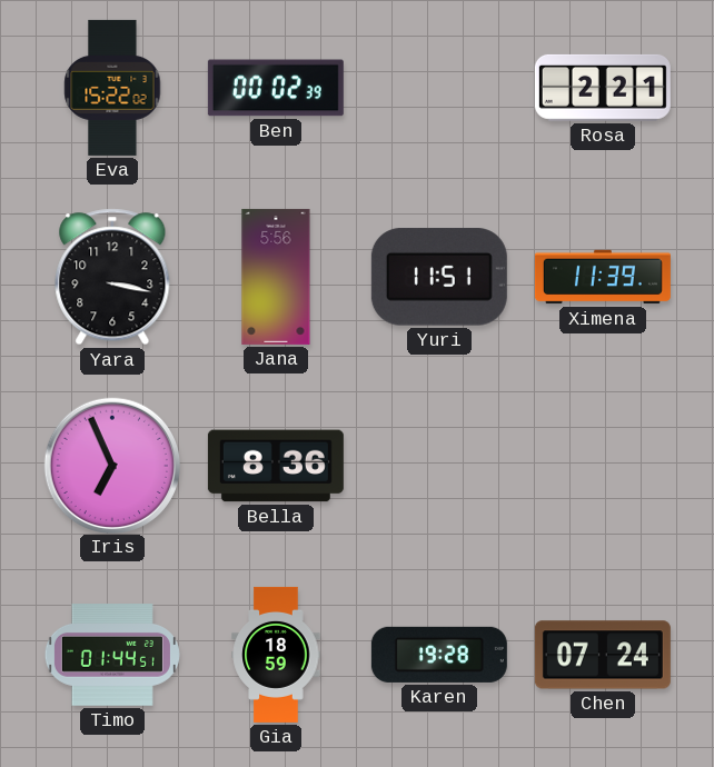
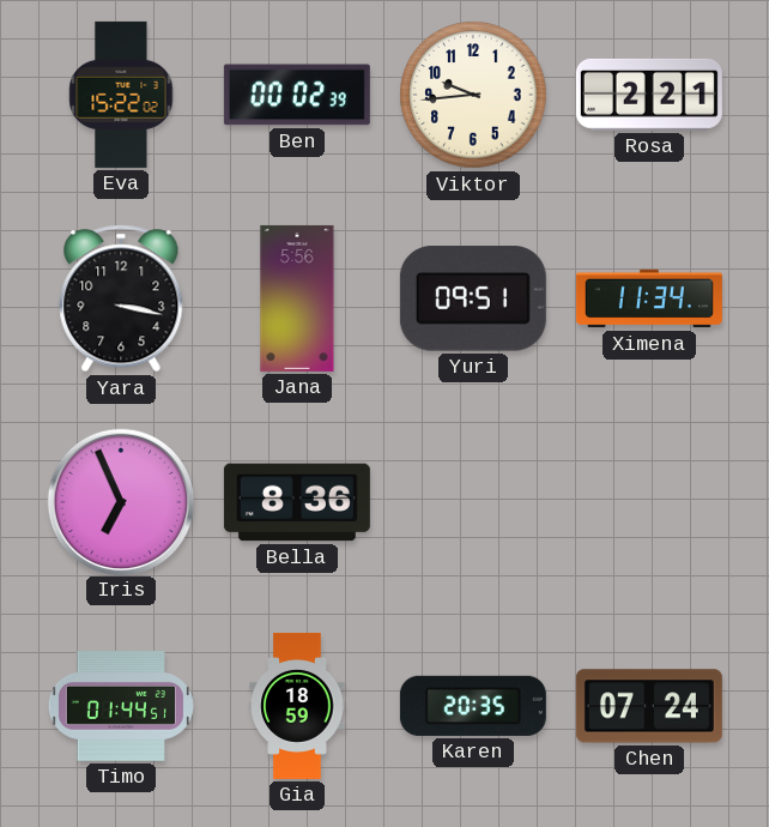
Viktor: none -> 9:44 (473, 95)
Yuri: 11:51 -> 09:51 (473, 298)
Ximena: 11:39 -> 11:34 (649, 298)
Karen: 19:28 -> 20:35 (473, 706)
